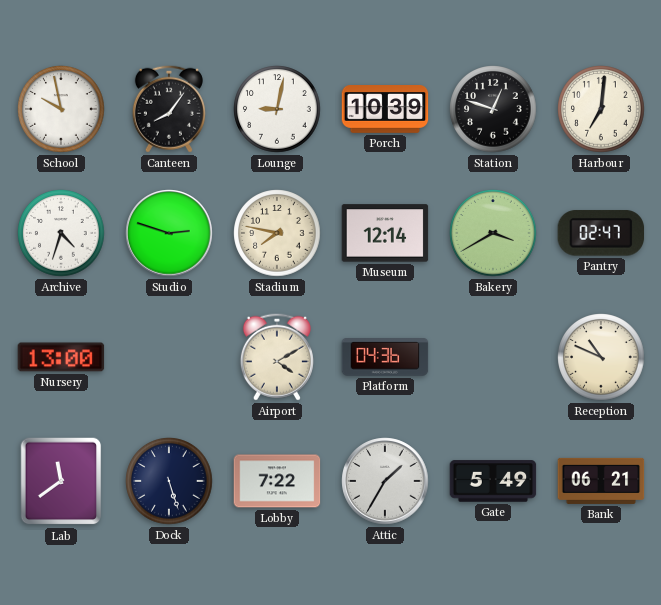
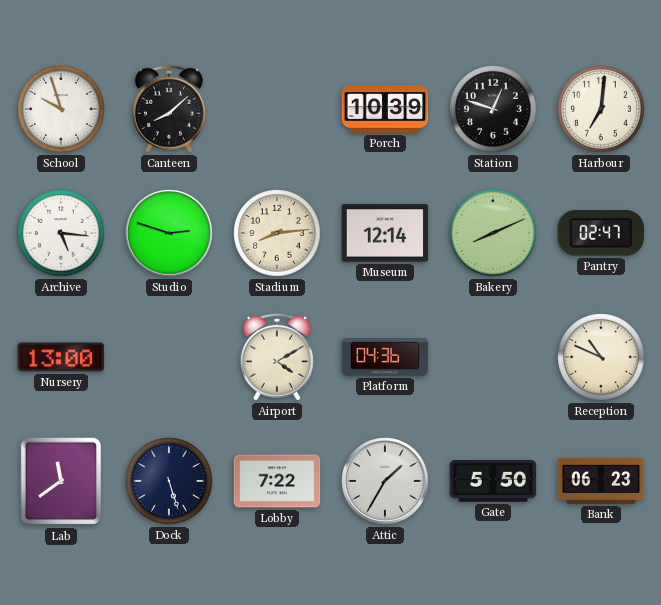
School: 9:58 -> 9:57 (61, 109)
Canteen: 8:06 -> 8:08 (169, 109)
Lounge: 9:02 -> none (277, 109)
Archive: 4:33 -> 5:16 (61, 233)
Stadium: 7:47 -> 8:14 (277, 233)
Bakery: 3:40 -> 8:11 (493, 233)
Gate: 5:49 -> 5:50 (493, 481)
Bank: 06:21 -> 06:23 (601, 481)
